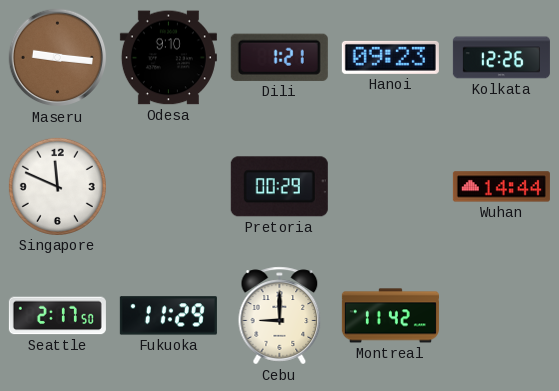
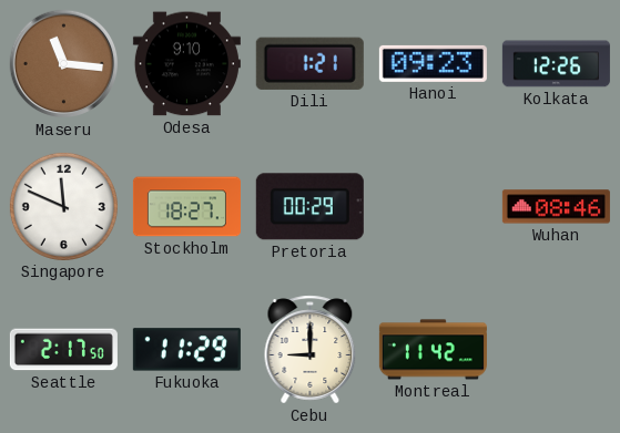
Maseru: 9:16 -> 11:16 (64, 64)
Stockholm: none -> 18:27 (186, 207)
Wuhan: 14:44 -> 08:46 (556, 207)
